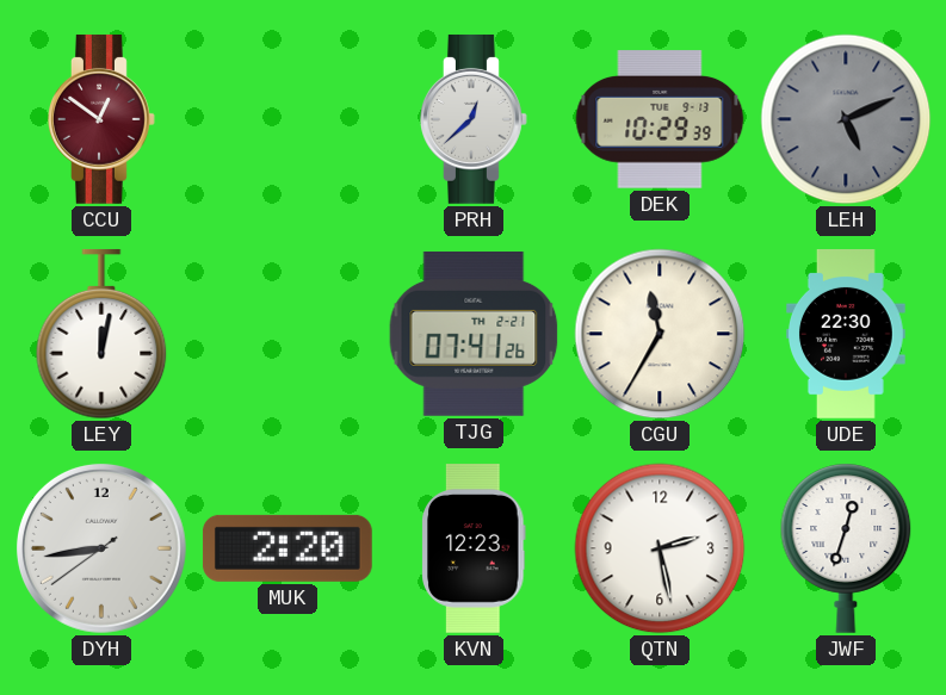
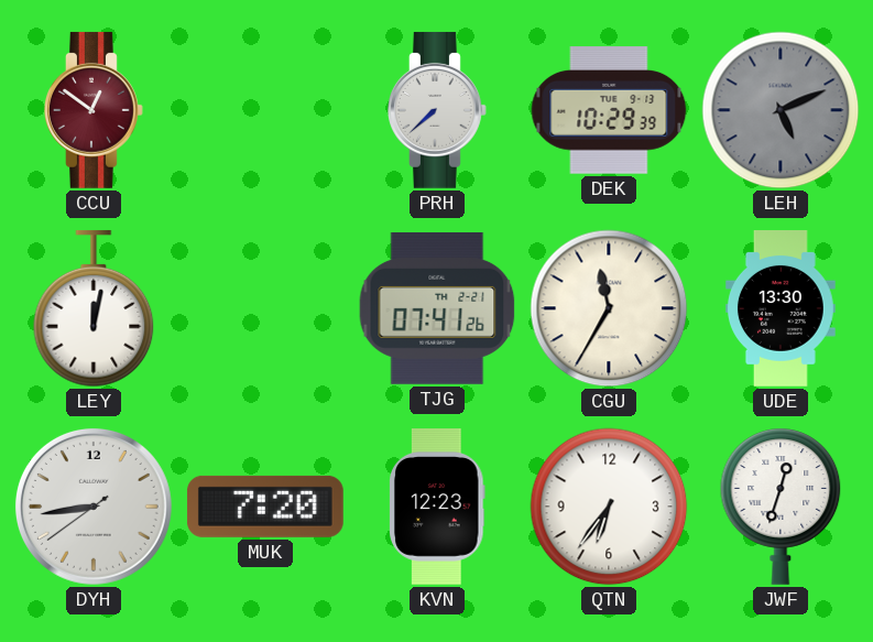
PRH: 12:38 -> 7:38 (438, 110)
UDE: 22:30 -> 13:30 (782, 309)
MUK: 2:20 -> 7:20 (265, 507)
QTN: 2:28 -> 6:36 (609, 507)
